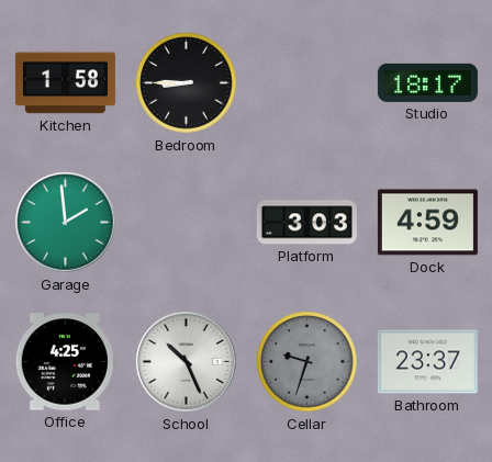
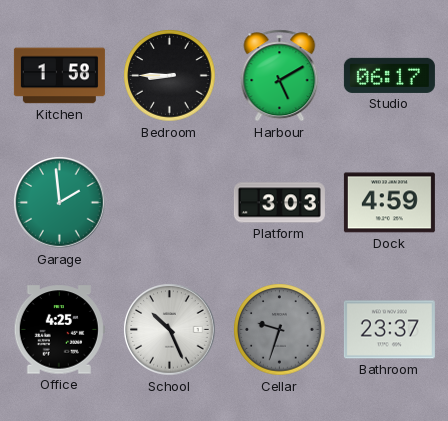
Harbour: none -> 5:10 (280, 76)
Studio: 18:17 -> 06:17 (389, 75)
